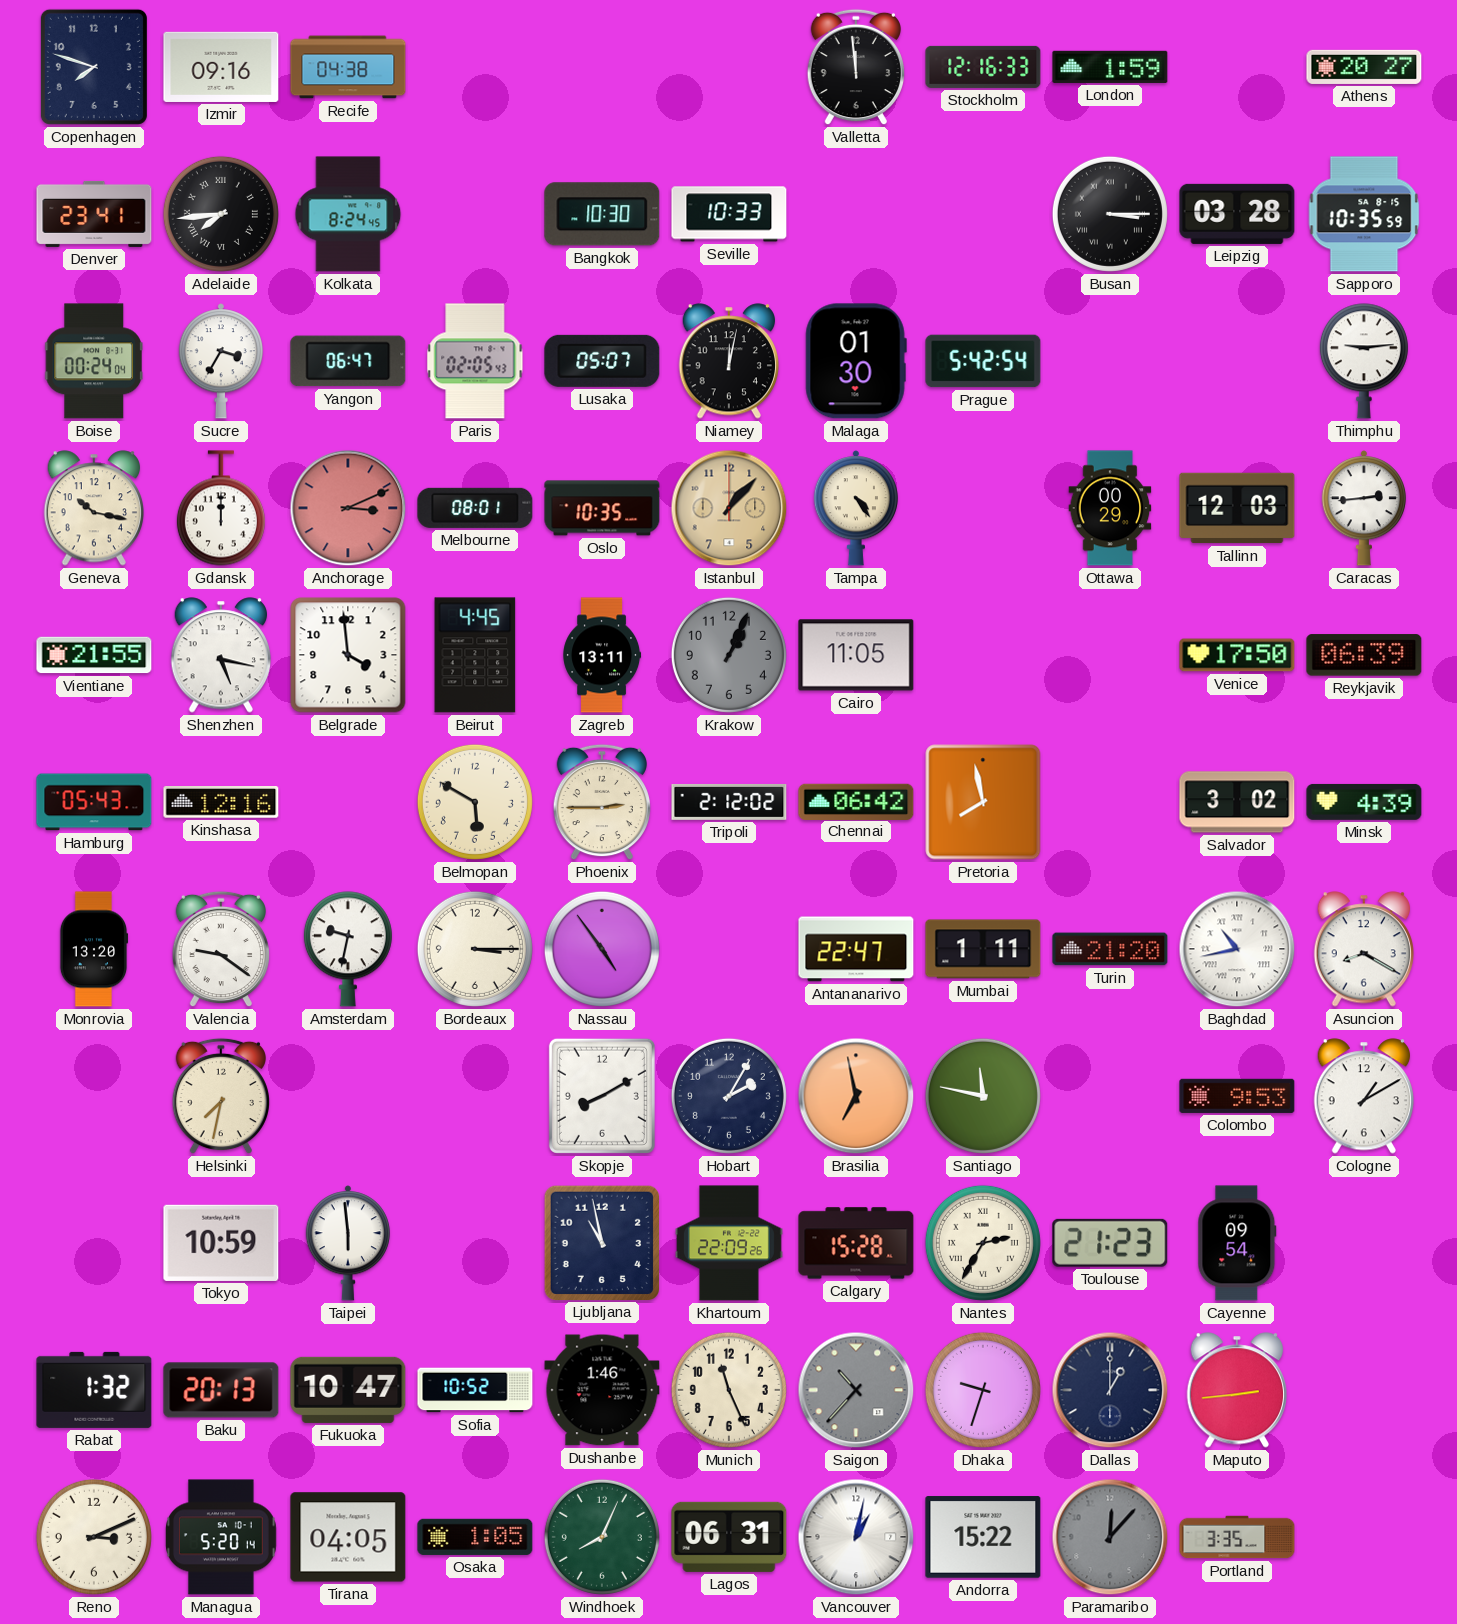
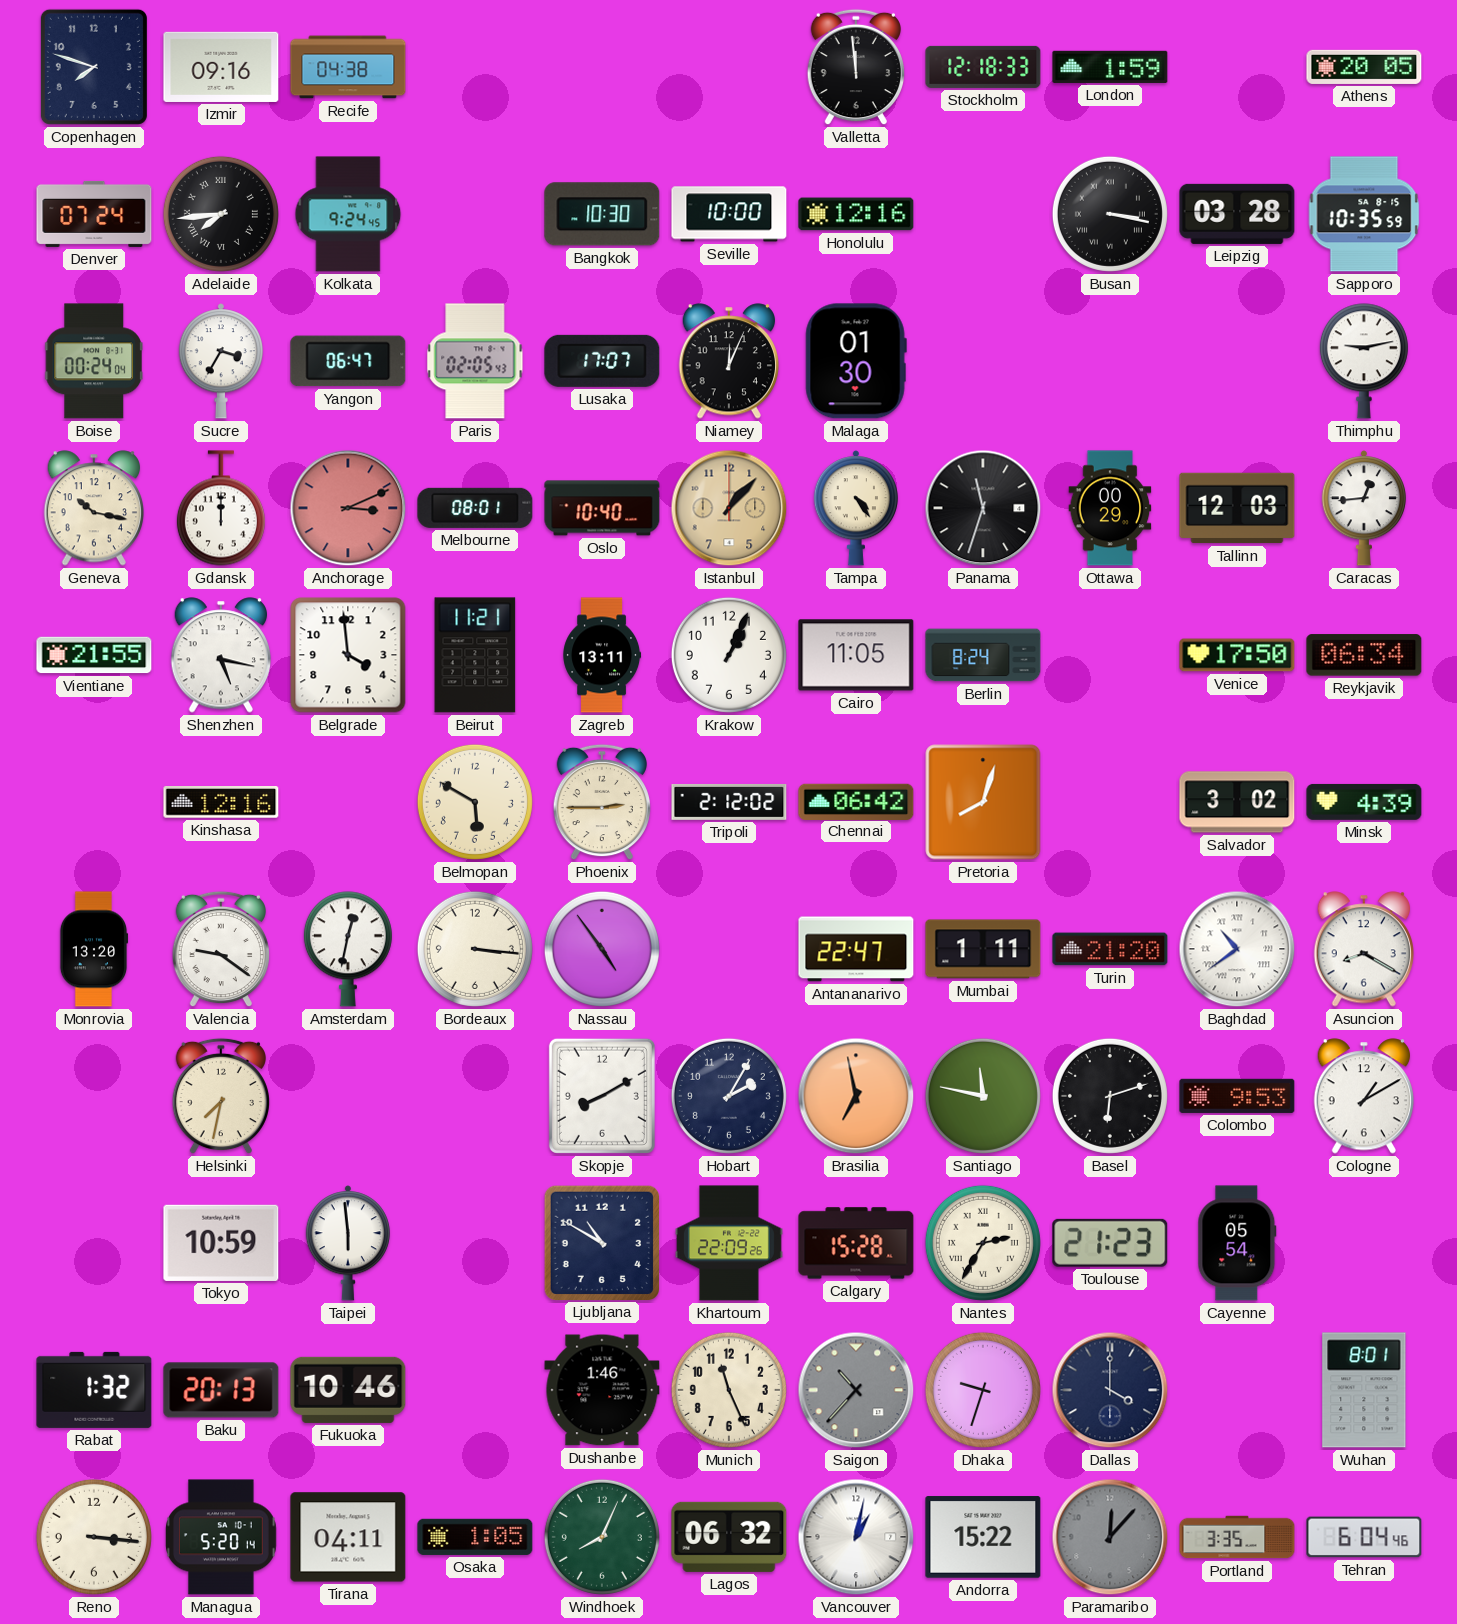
Stockholm: 12:16 -> 12:18 (983, 67)
Athens: 20:27 -> 20:05 (1364, 67)
Denver: 23:41 -> 07:24 (94, 214)
Kolkata: 8:24 -> 9:24 (348, 214)
Seville: 10:33 -> 10:00 (729, 214)
Honolulu: none -> 12:16 (856, 214)
Busan: 3:15 -> 3:17 (1110, 214)
Lusaka: 05:07 -> 17:07 (602, 361)
Niamey: 12:02 -> 12:04 (728, 361)
Prague: 5:42 -> none (983, 361)
Thimphu: 9:14 -> 9:13 (1364, 361)
Oslo: 10:35 -> 10:40 (602, 508)
Panama: none -> 11:33 (983, 508)
Caracas: 2:44 -> 12:44 (1364, 508)
Beirut: 4:45 -> 11:21 (475, 655)
Krakow dial: grey -> white (729, 655)
Berlin: none -> 8:24 (983, 655)
Reykjavik: 06:39 -> 06:34 (1364, 655)
Hamburg: 05:43 -> none (94, 802)
Pretoria: 7:58 -> 8:03 (983, 802)
Amsterdam: 9:32 -> 12:32 (348, 949)
Bordeaux: 3:15 -> 3:16 (475, 949)
Baghdad: 10:43 -> 10:39 (1237, 949)
Basel: none -> 6:12 (1110, 1096)
Ljubljana: 10:58 -> 10:50 (601, 1242)
Cayenne: 09:54 -> 05:54 (1237, 1243)
Fukuoka: 10:47 -> 10:46 (348, 1390)
Sofia: 10:52 -> none (475, 1390)
Dallas: 1:00 -> 4:00 (1110, 1390)
Maputo: 2:44 -> none (1236, 1390)
Wuhan: none -> 8:01 (1364, 1390)
Reno: 3:11 -> 3:16 (94, 1537)
Tirana: 04:05 -> 04:11 (348, 1537)
Lagos: 06:31 -> 06:32 (729, 1537)
Tehran: none -> 6:04 (1364, 1537)
